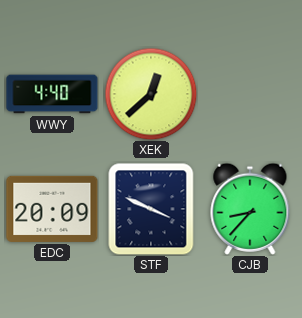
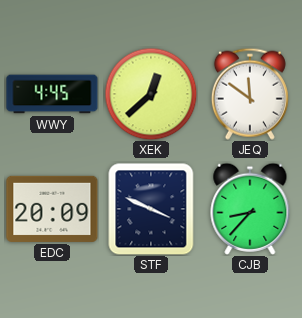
WWY: 4:40 -> 4:45 (52, 94)
JEQ: none -> 11:51 (250, 94)
